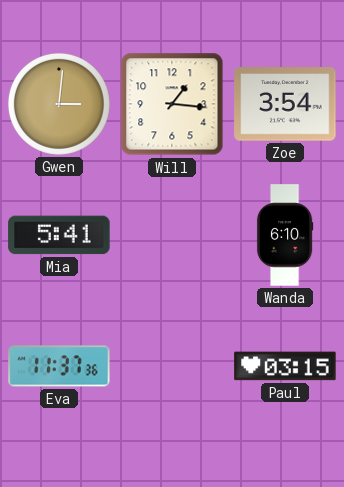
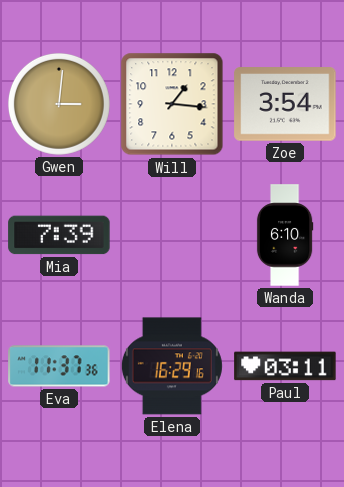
Mia: 5:41 -> 7:39 (59, 235)
Elena: none -> 16:29 (172, 366)
Paul: 03:15 -> 03:11 (285, 366)
